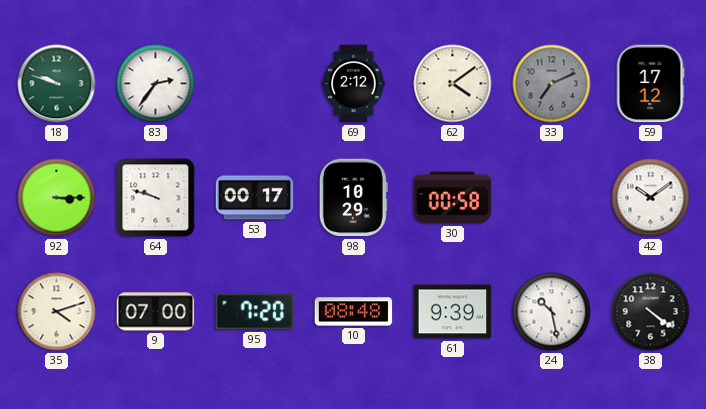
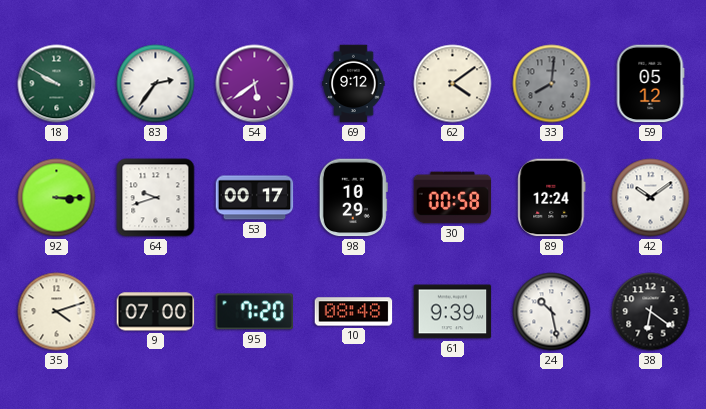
18: 9:48 -> 9:50 (57, 84)
54: none -> 5:39 (255, 84)
69: 2:12 -> 9:12 (354, 84)
33: 7:11 -> 8:01 (552, 84)
59: 17:12 -> 05:12 (650, 84)
64: 9:48 -> 9:42 (156, 198)
89: none -> 12:24 (552, 198)
38: 4:21 -> 6:21 (651, 312)
